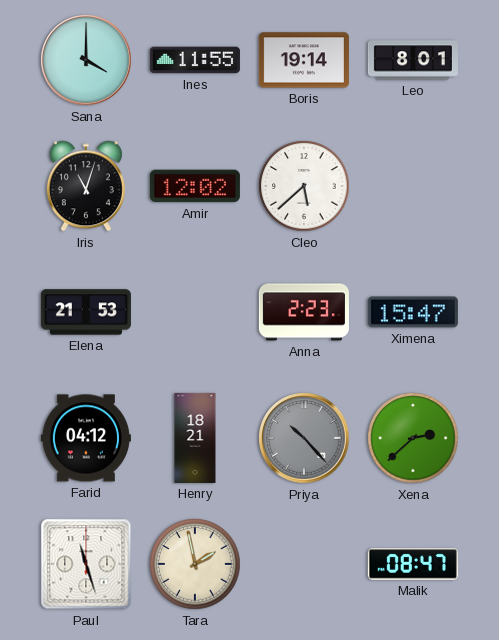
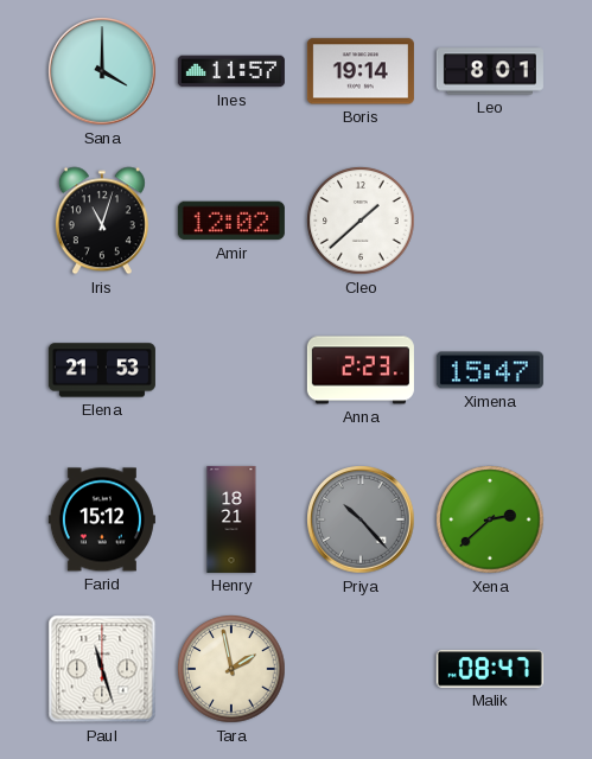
Ines: 11:55 -> 11:57 (231, 71)
Cleo: 5:38 -> 1:38 (361, 221)
Farid: 04:12 -> 15:12 (102, 519)
